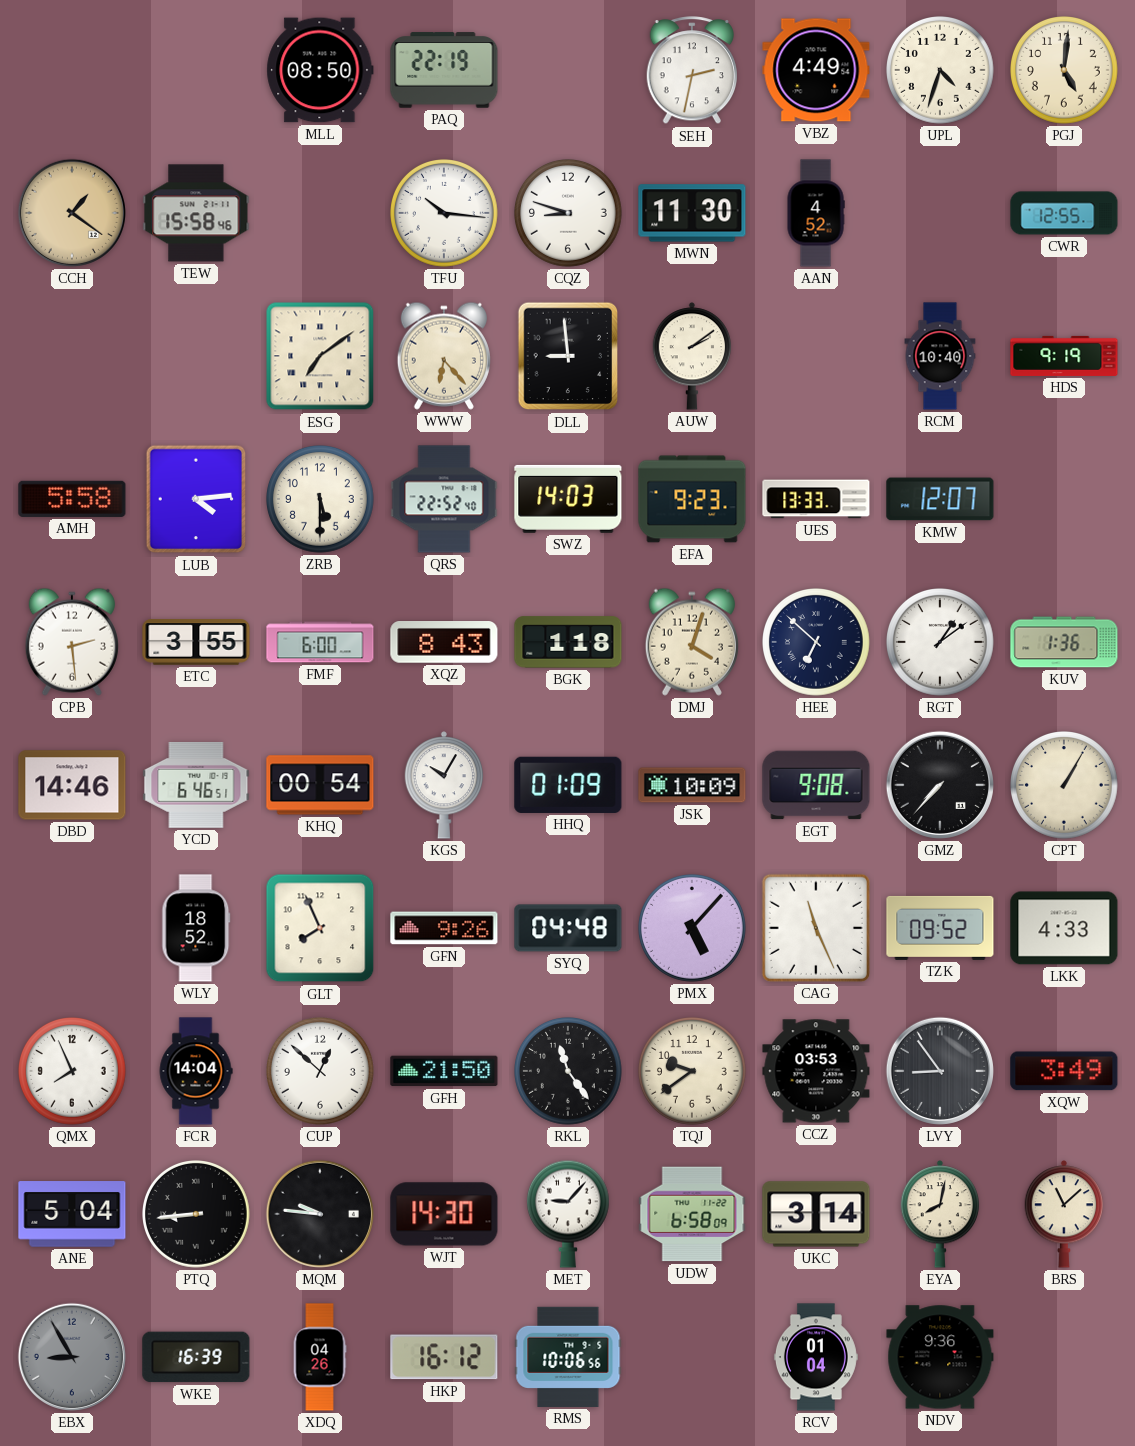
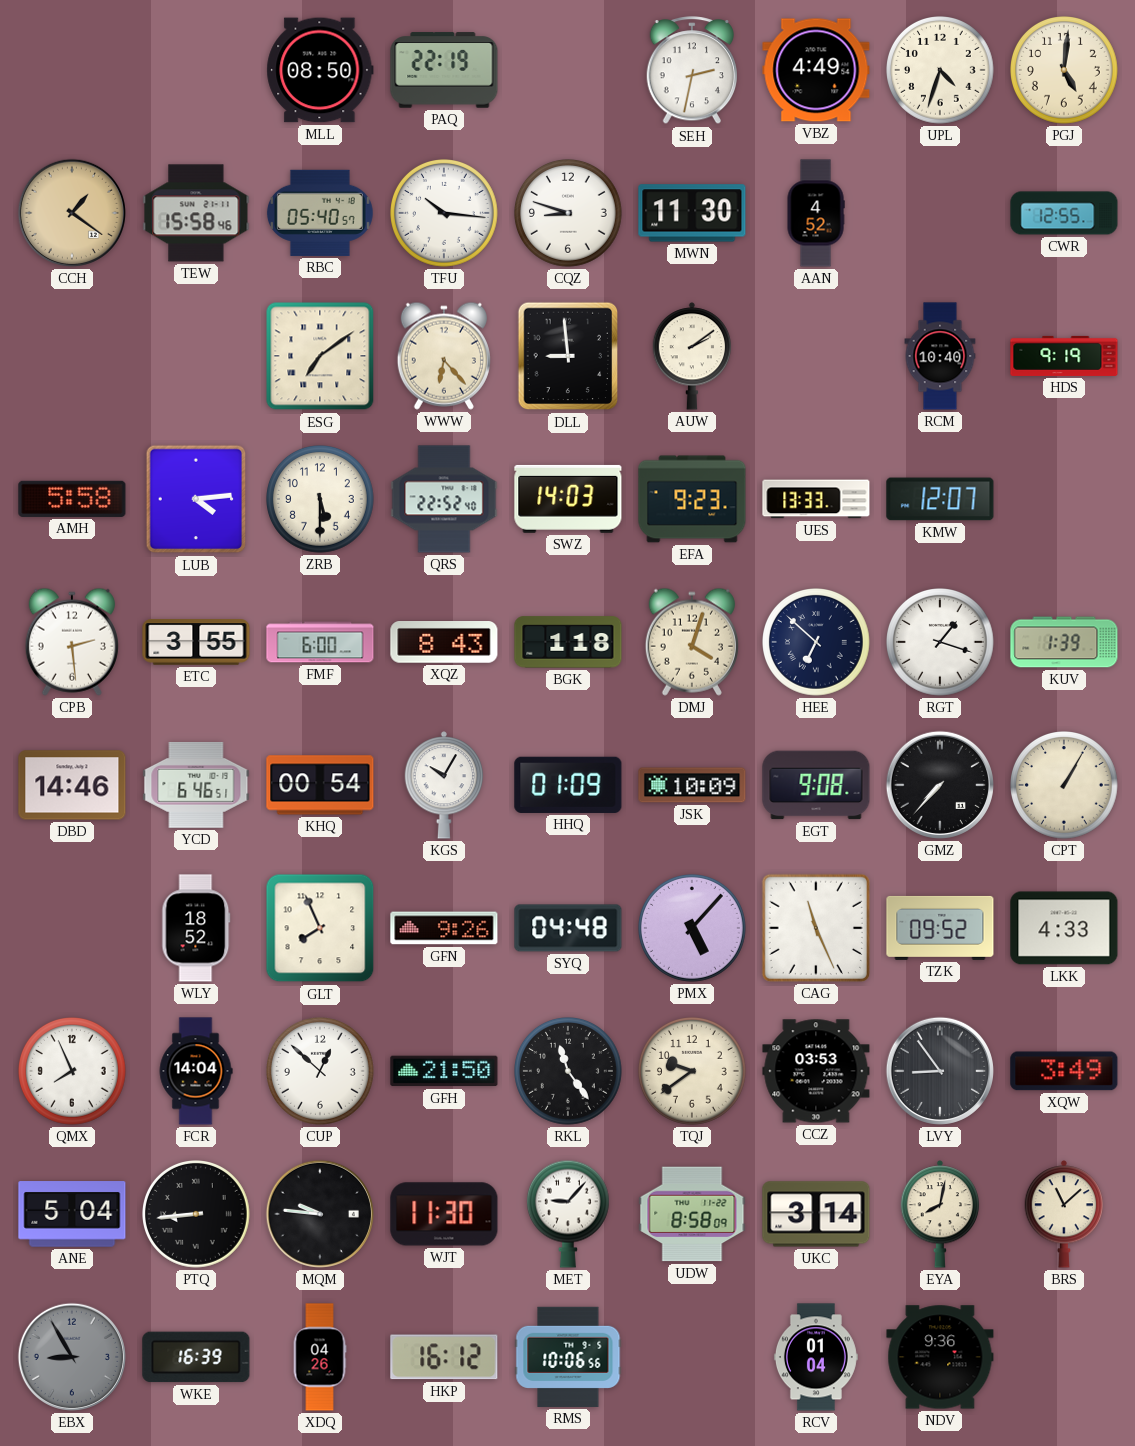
RBC: none -> 05:40 (320, 213)
RGT: 1:09 -> 1:18 (941, 643)
KUV: 1:36 -> 1:39 (1064, 642)
WJT: 14:30 -> 11:30 (444, 1214)
UDW: 6:58 -> 8:58 (692, 1214)
